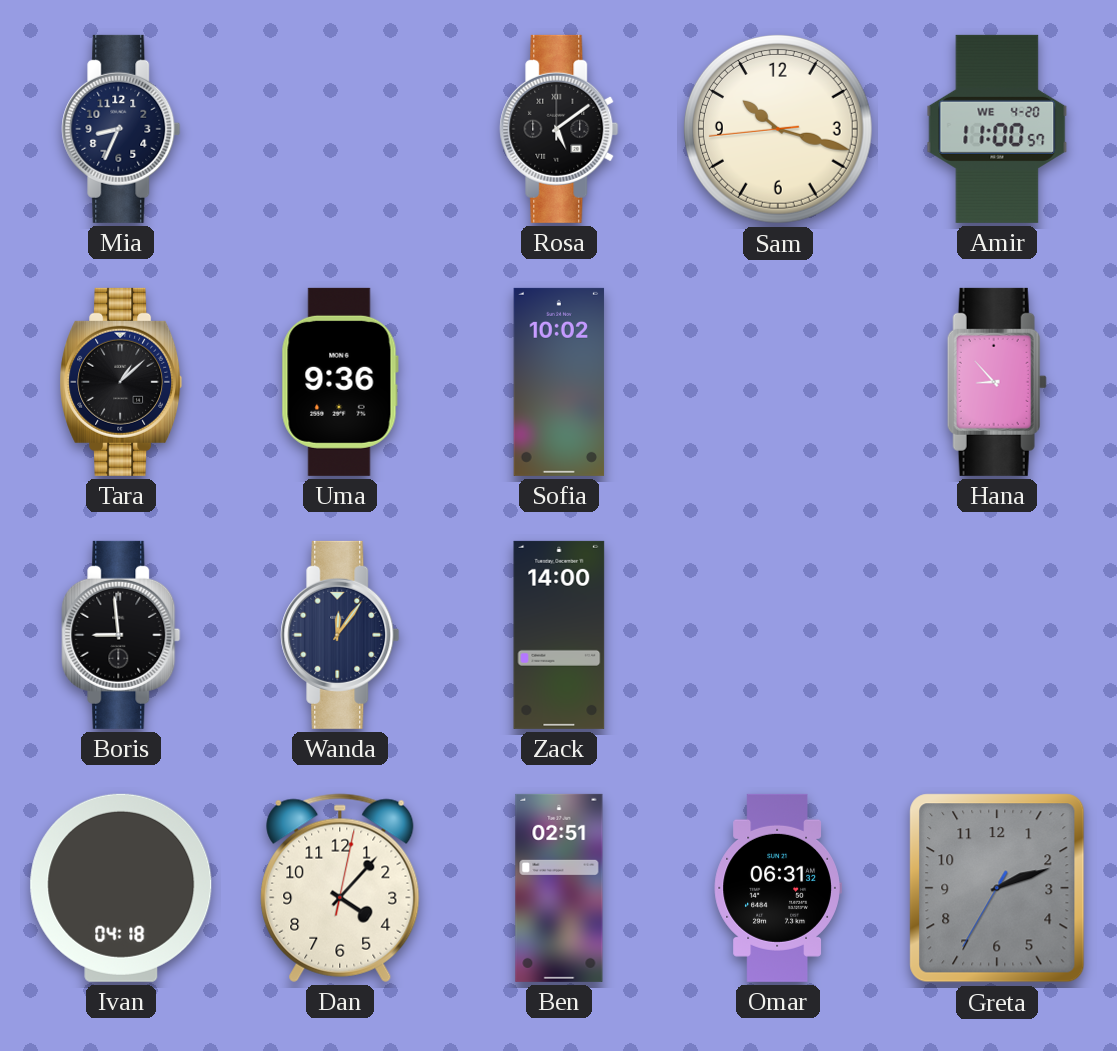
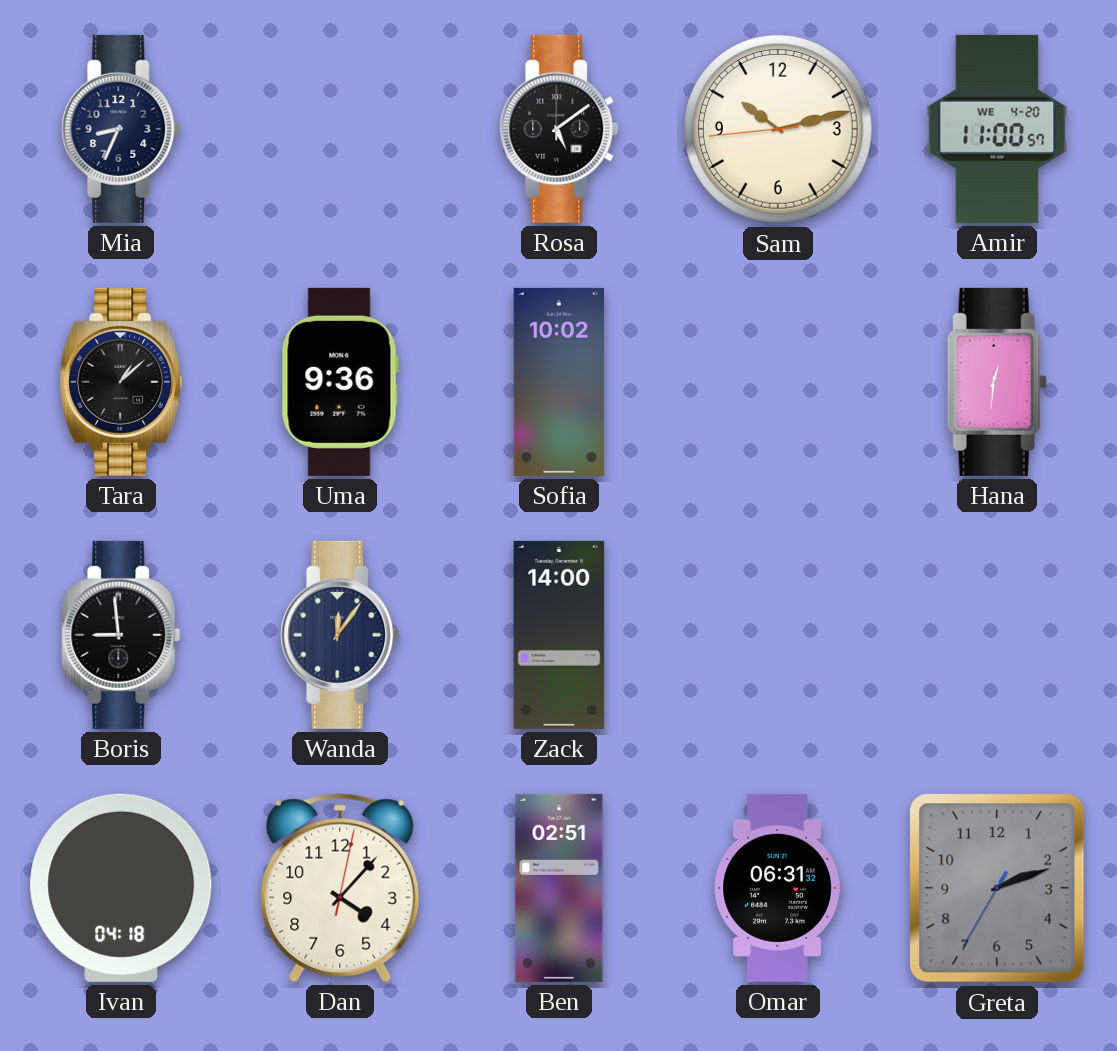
Sam: 10:17 -> 10:12 (778, 129)
Hana: 8:53 -> 12:31 (997, 382)
